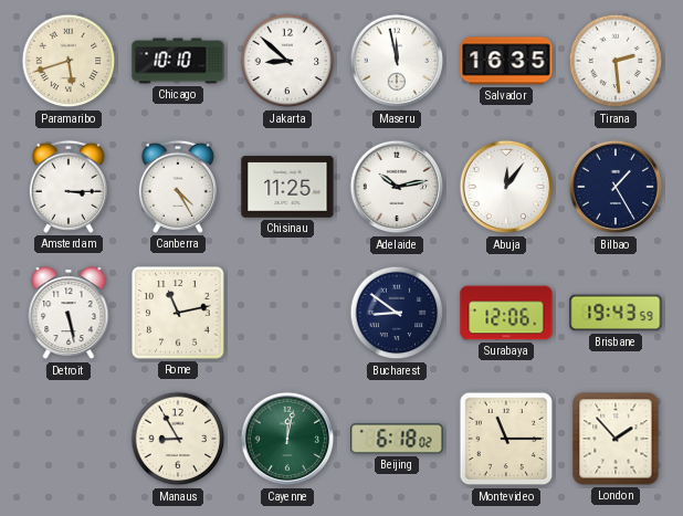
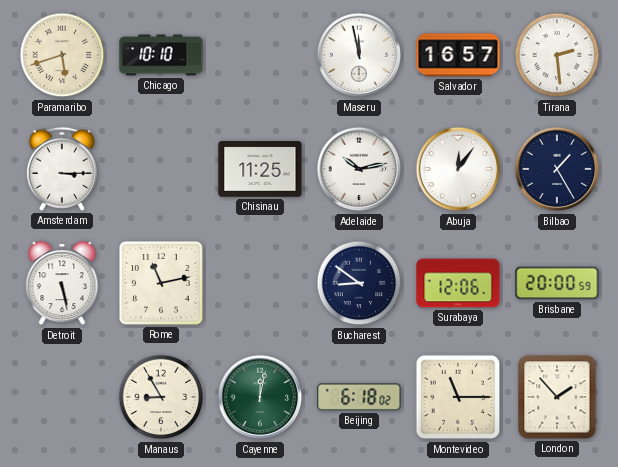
Jakarta: 8:52 -> none (287, 61)
Salvador: 16:35 -> 16:57 (458, 55)
Canberra: 4:25 -> none (178, 187)
Brisbane: 19:43 -> 20:00 (557, 283)
